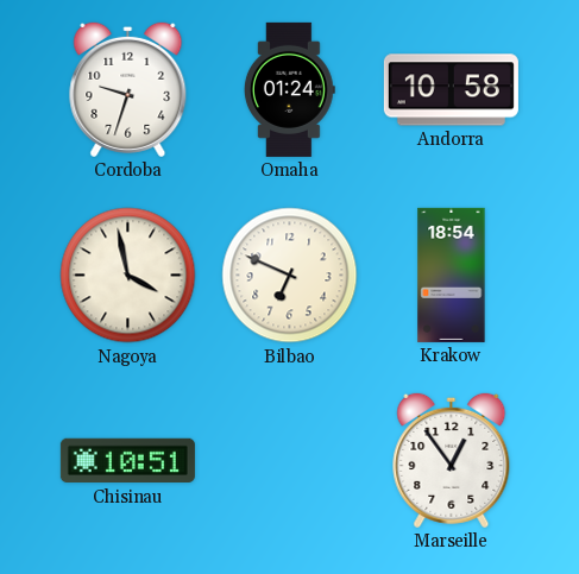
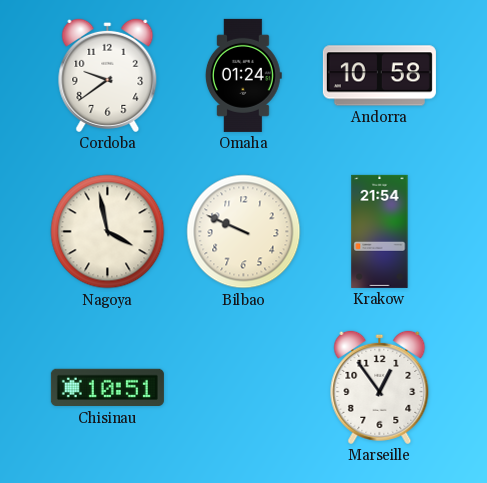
Cordoba: 9:33 -> 9:39 (108, 75)
Bilbao: 6:49 -> 9:49 (244, 232)
Krakow: 18:54 -> 21:54 (380, 231)
